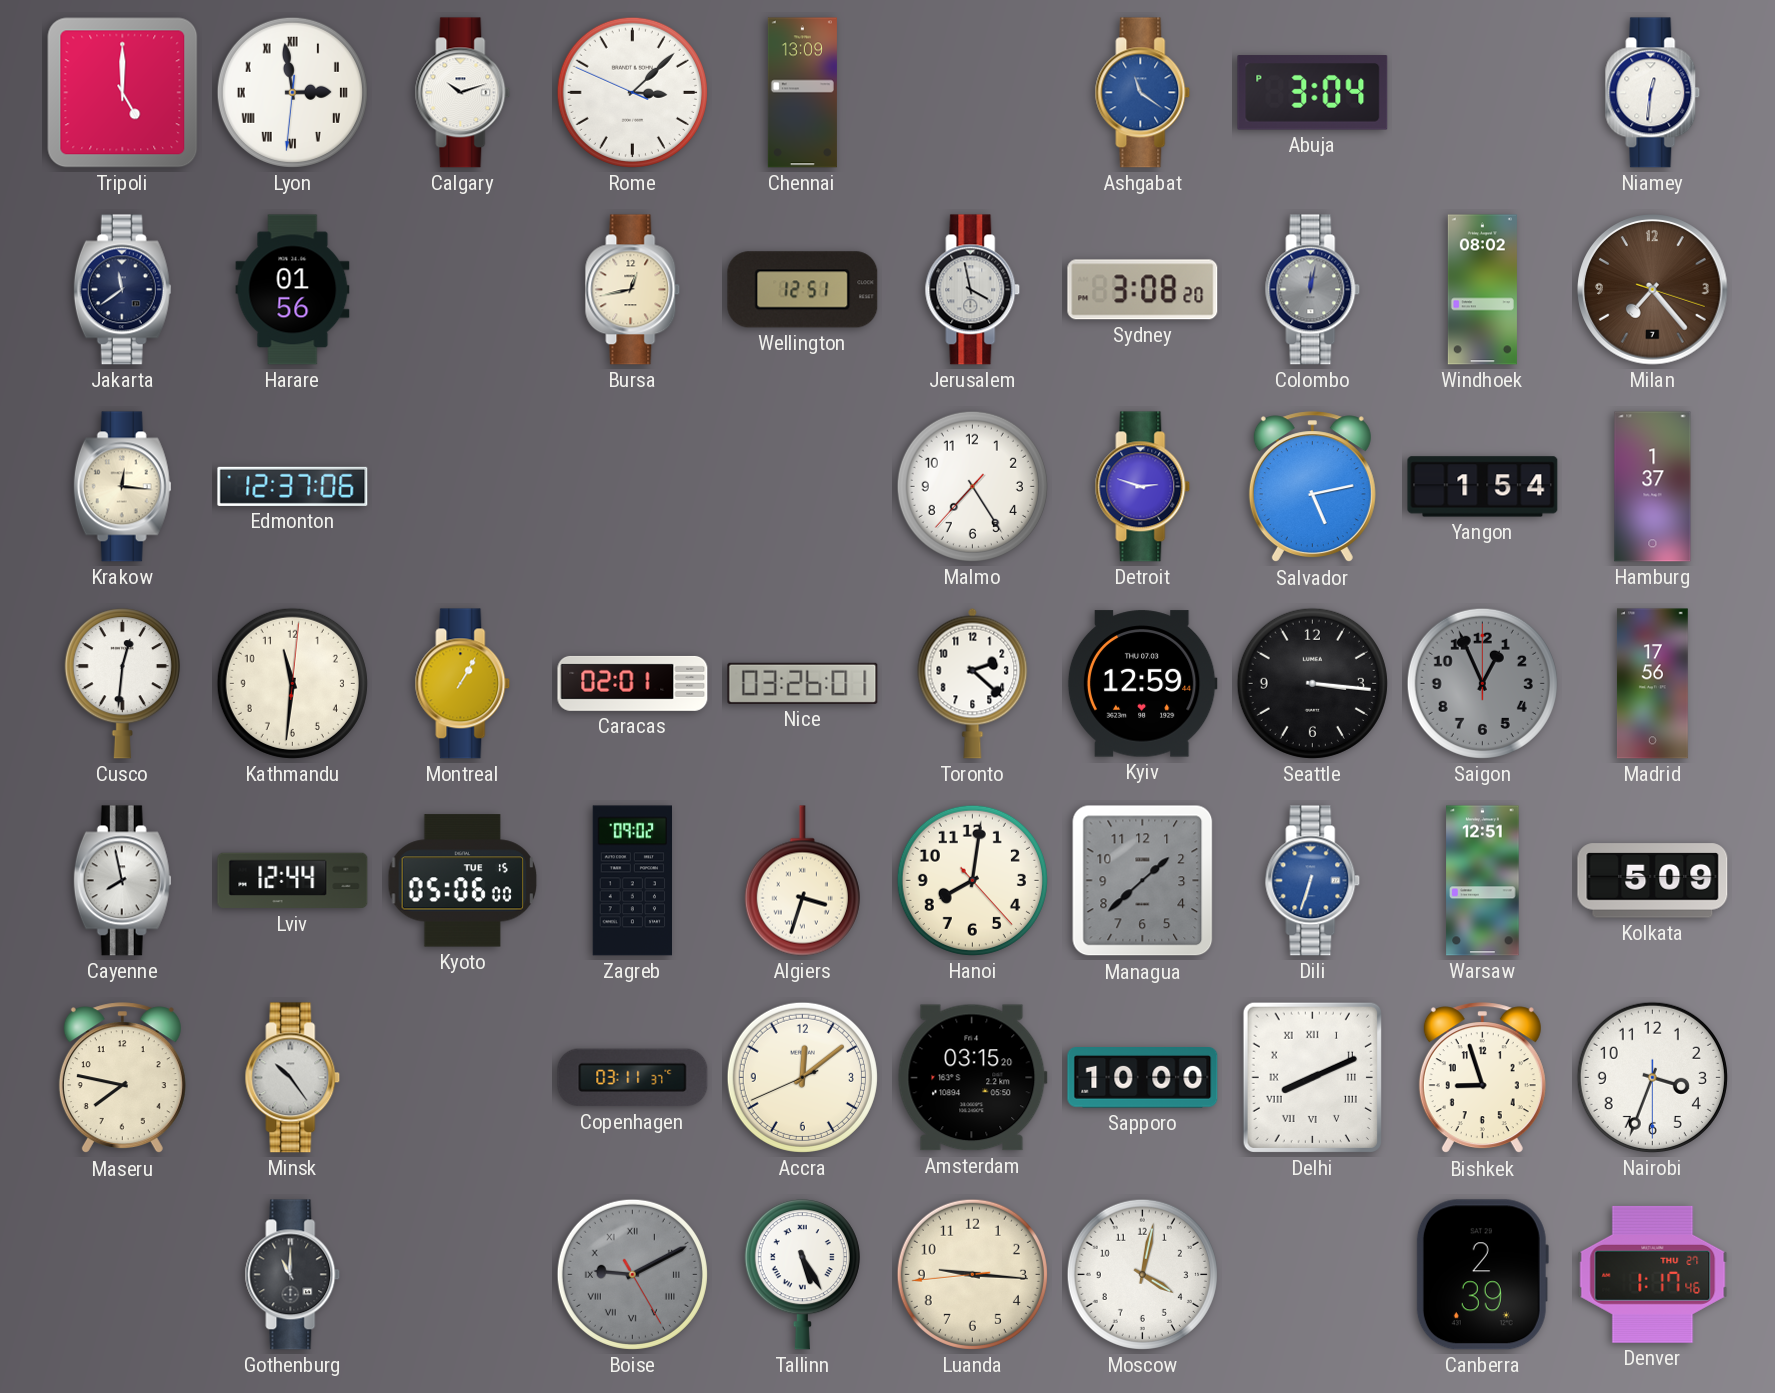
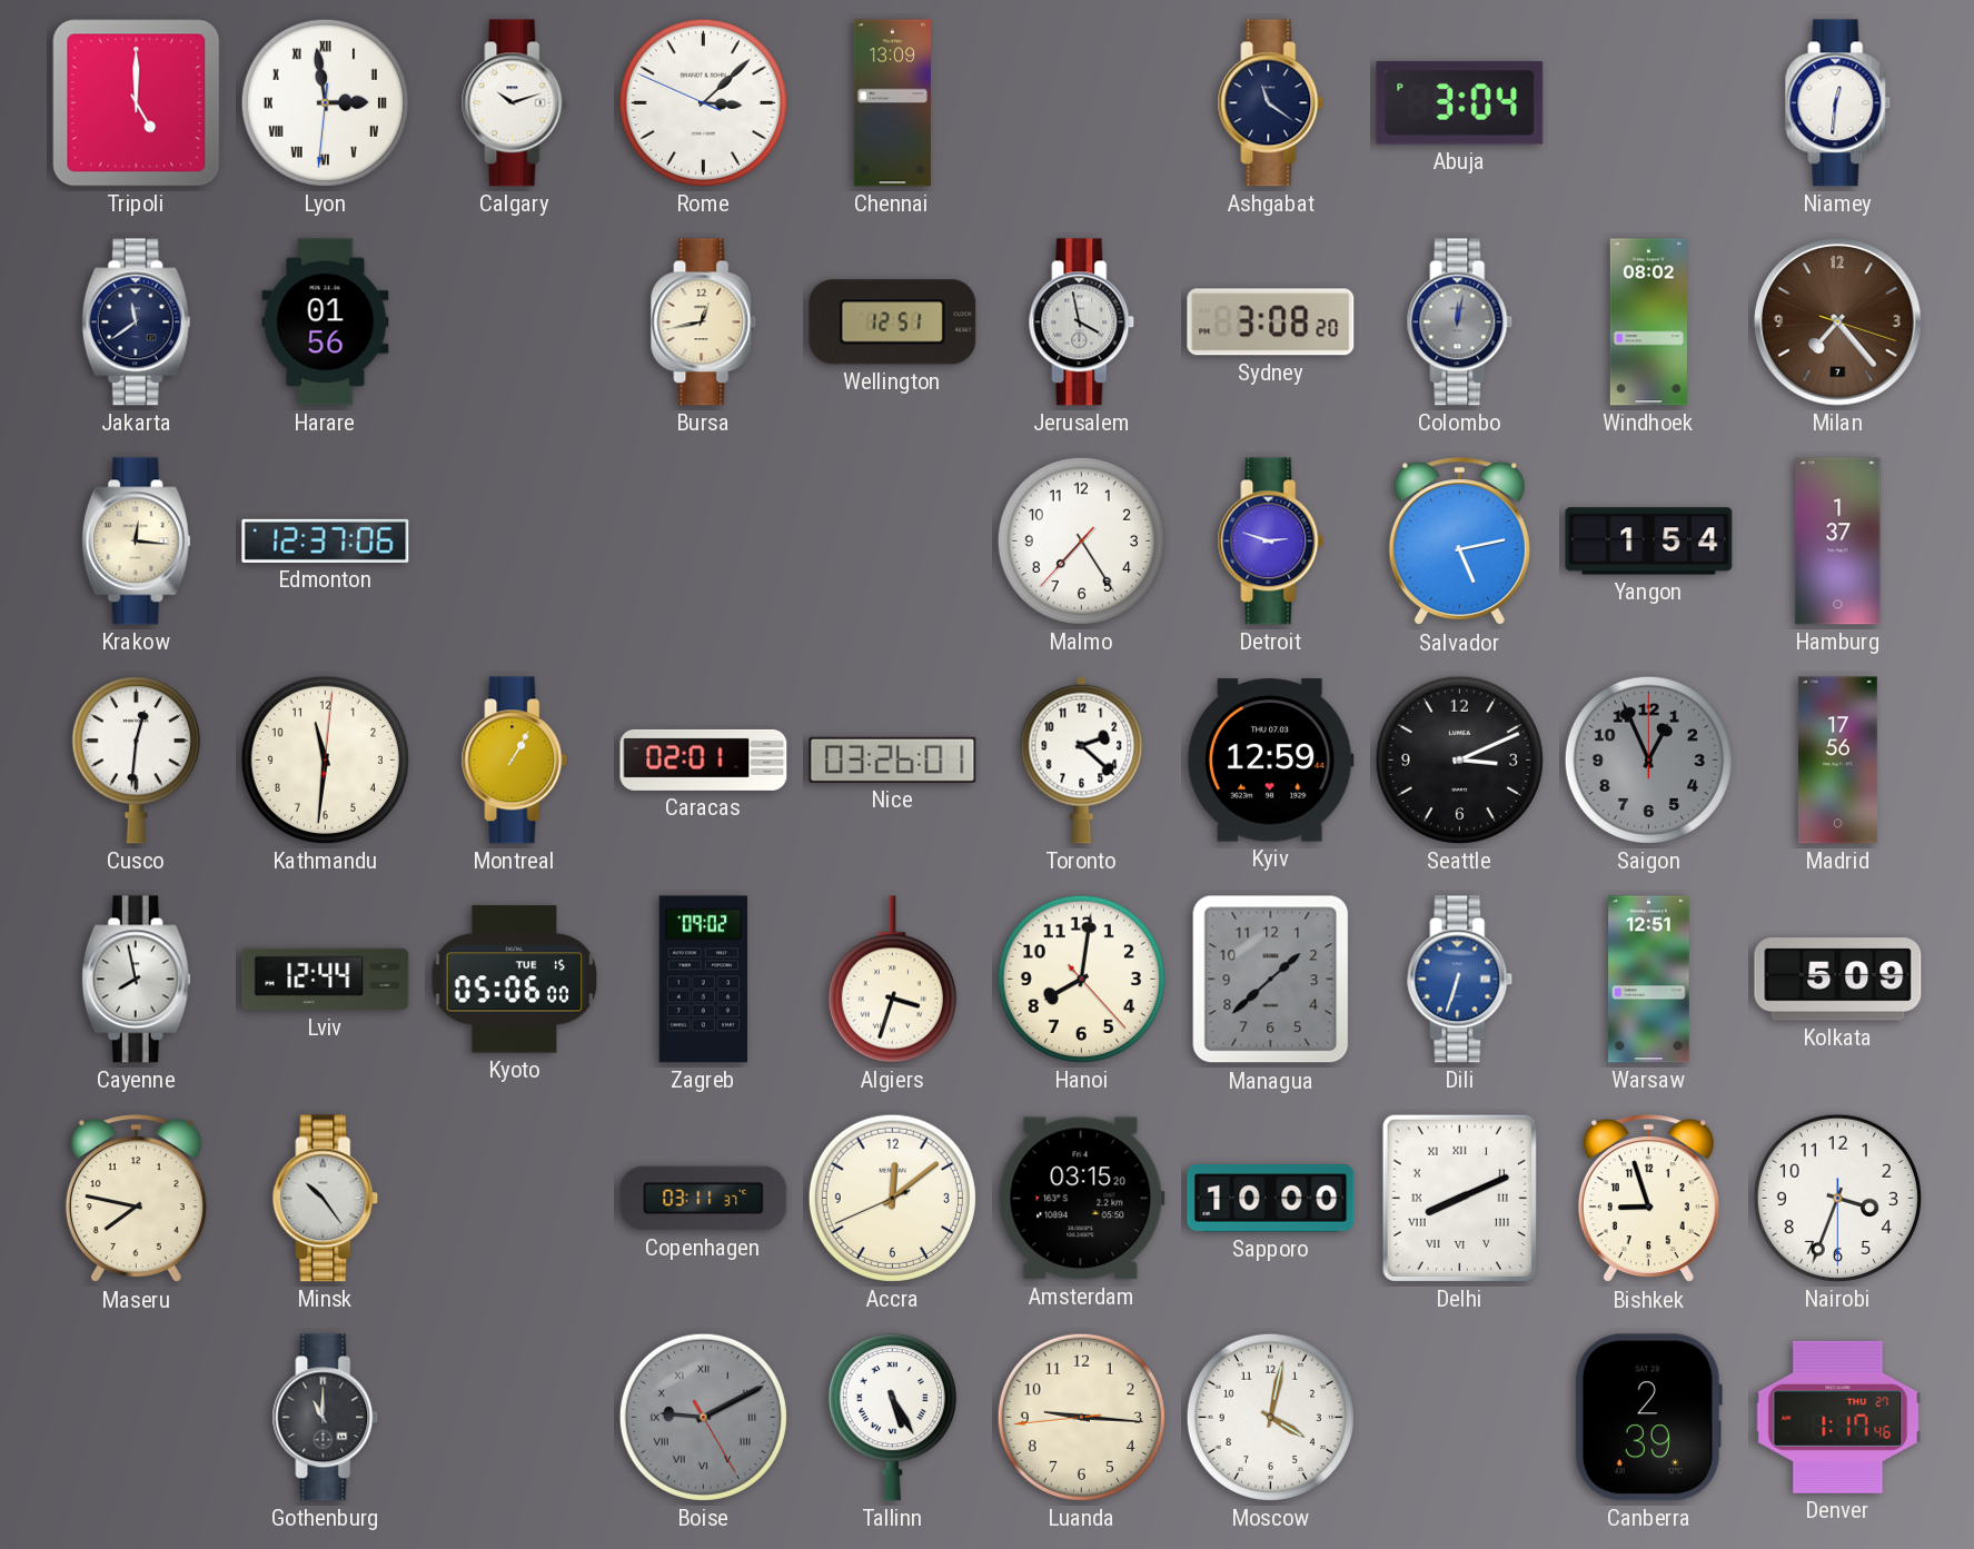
Ashgabat dial: blue -> navy (1271, 103)
Seattle: 3:16 -> 3:11 (1459, 759)
